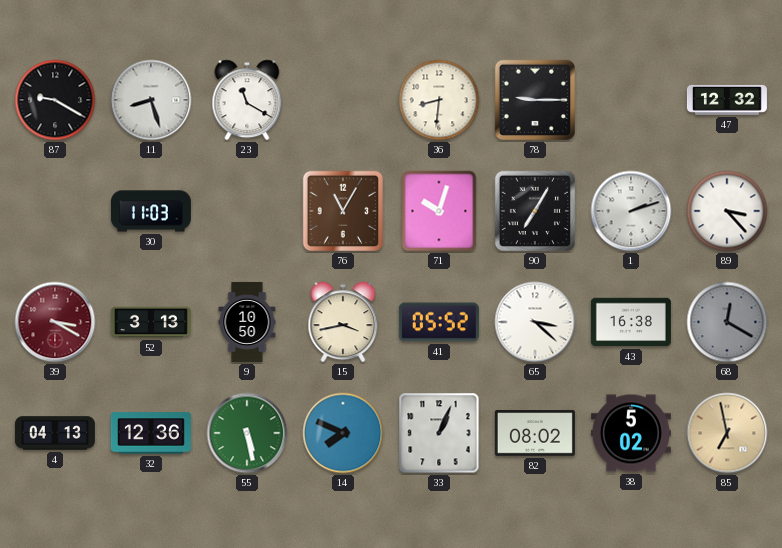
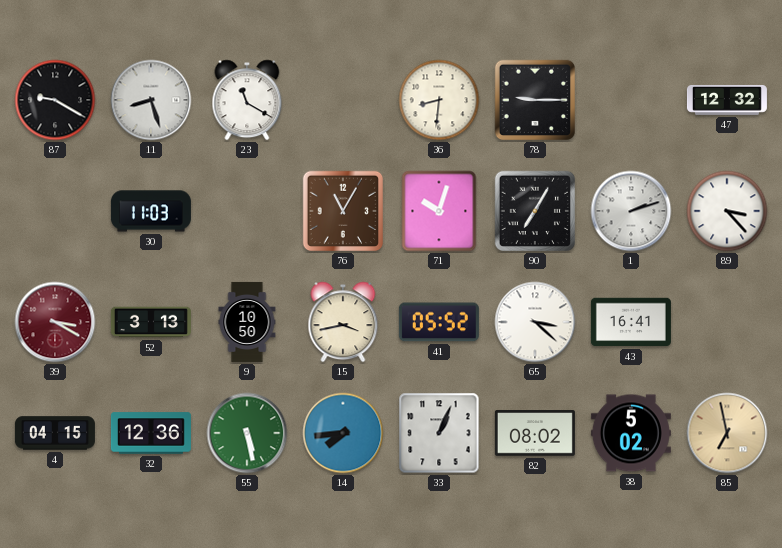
43: 16:38 -> 16:41 (631, 322)
68: 12:20 -> none (727, 322)
4: 04:13 -> 04:15 (55, 433)
14: 7:49 -> 7:44 (343, 433)
